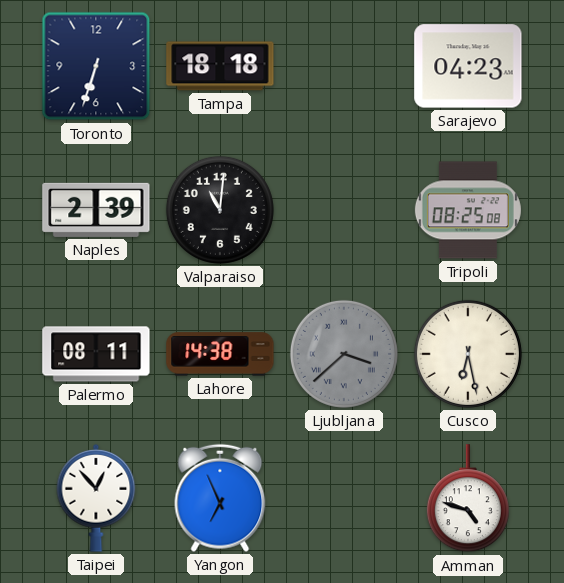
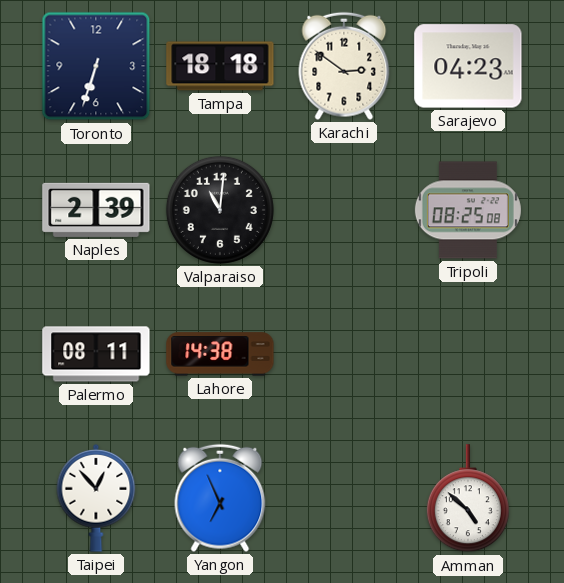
Karachi: none -> 2:51 (344, 66)
Ljubljana: 3:38 -> none (344, 354)
Cusco: 6:28 -> none (468, 354)
Amman: 4:48 -> 4:52 (468, 499)
